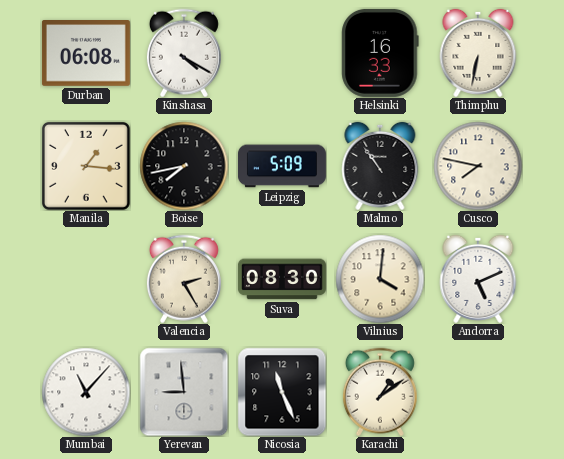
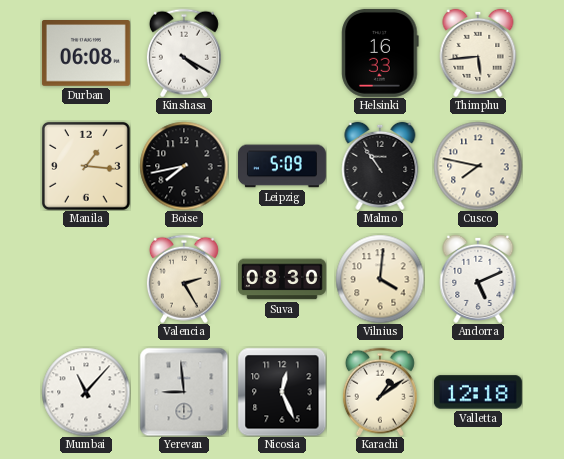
Thimphu: 6:32 -> 5:44 (478, 53)
Nicosia: 11:26 -> 12:26 (282, 392)
Valletta: none -> 12:18 (478, 392)
